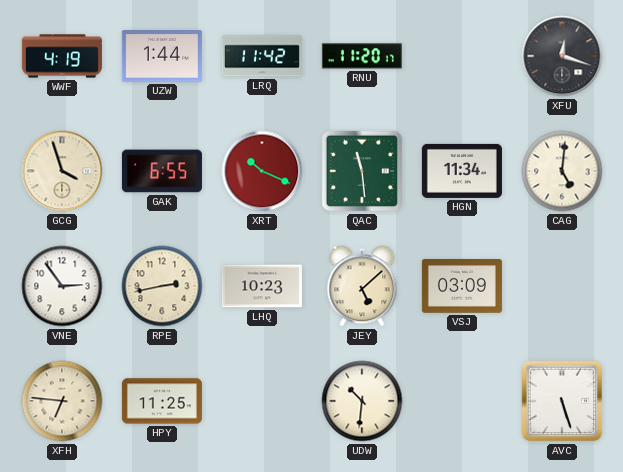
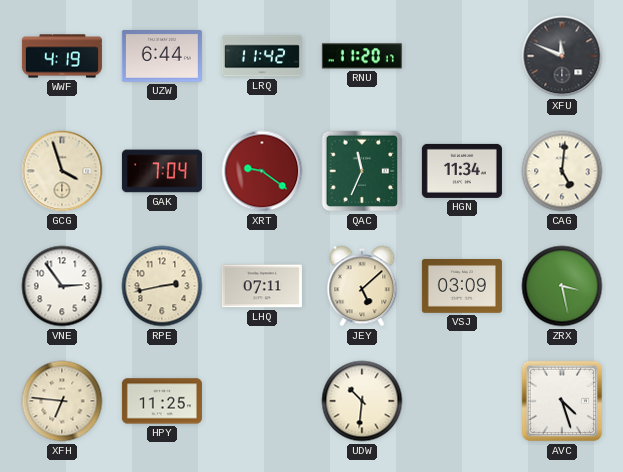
UZW: 1:44 -> 6:44 (162, 57)
XFU: 12:18 -> 11:49 (562, 56)
GAK: 6:55 -> 7:04 (162, 171)
XRT: 10:19 -> 9:21 (262, 171)
QAC: 11:29 -> 11:34 (362, 171)
LHQ: 10:23 -> 07:11 (262, 286)
ZRX: none -> 3:28 (562, 286)
AVC: 5:27 -> 4:27 (562, 401)
